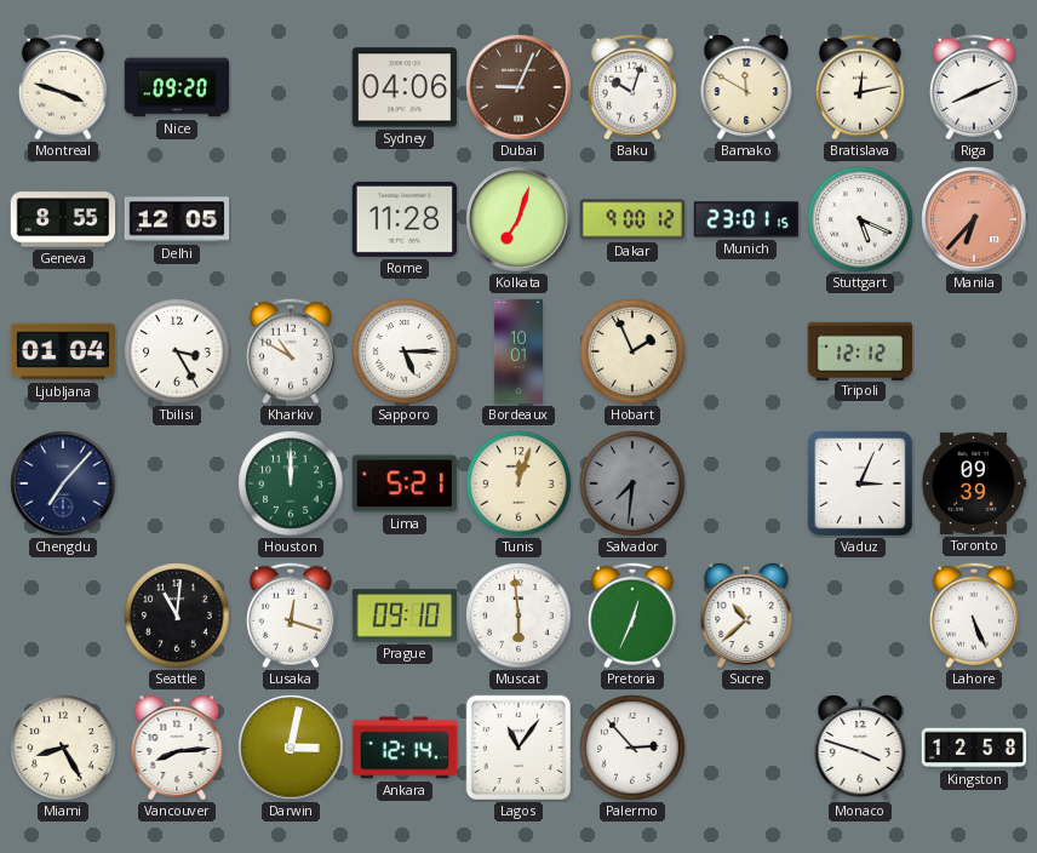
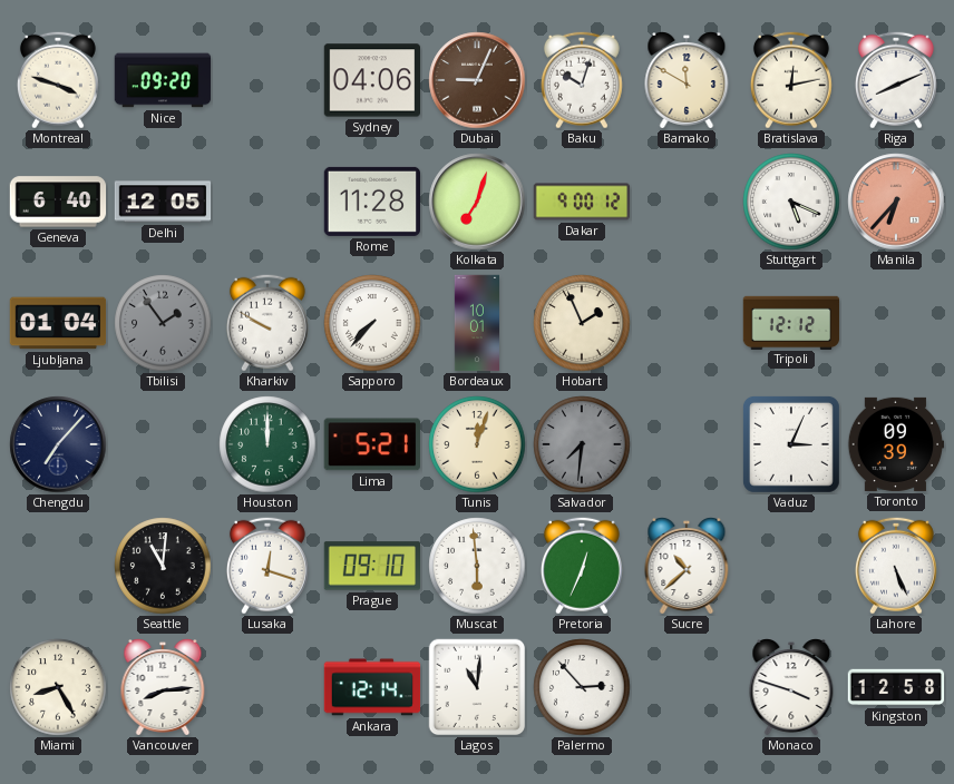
Geneva: 8:55 -> 6:40 (58, 202)
Munich: 23:01 -> none (746, 219)
Tbilisi: 3:25 -> 1:54 (163, 323)
Tbilisi dial: white -> grey (163, 323)
Kharkiv: 10:50 -> 9:50 (267, 323)
Sapporo: 5:15 -> 7:37 (372, 323)
Darwin: 3:02 -> none (291, 748)
Lagos: 11:06 -> 11:01 (477, 687)
